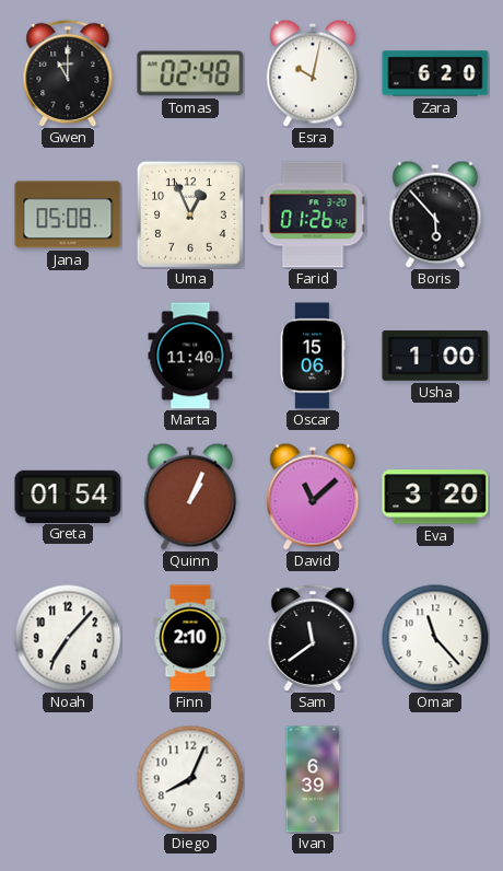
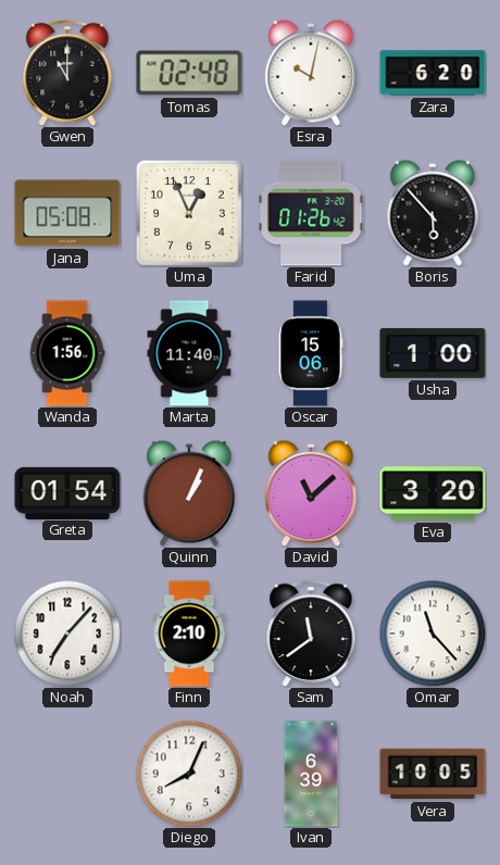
Wanda: none -> 1:56 (67, 353)
Vera: none -> 10:05 (433, 774)
